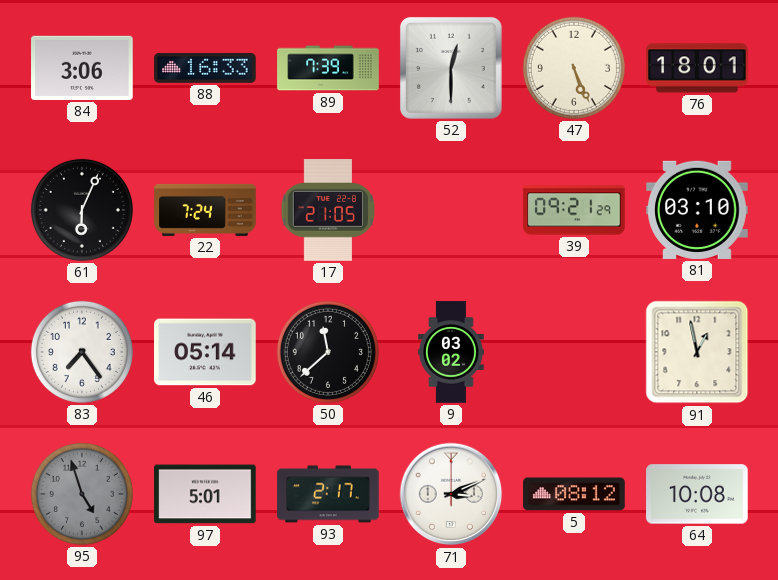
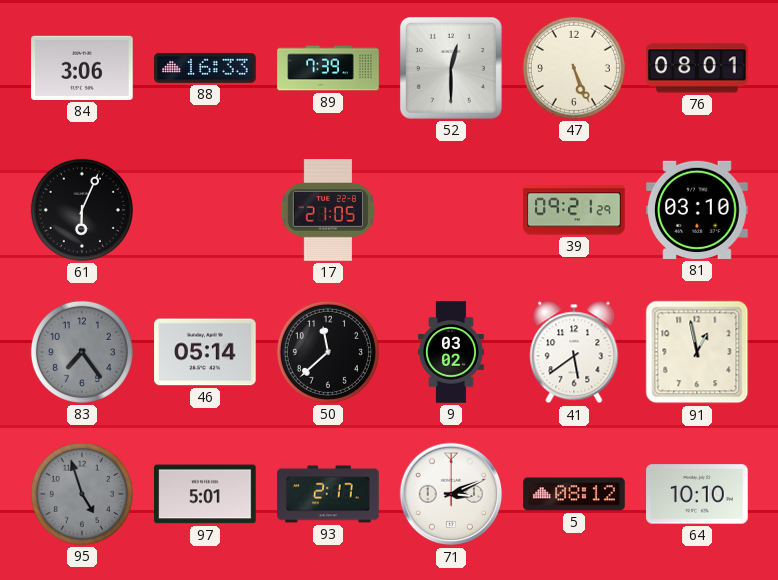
76: 18:01 -> 08:01 (697, 68)
22: 7:24 -> none (205, 210)
83 dial: white -> grey (82, 352)
41: none -> 5:39 (574, 352)
64: 10:08 -> 10:10 (697, 494)
